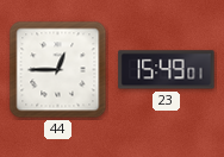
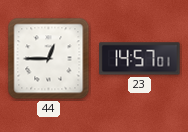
23: 15:49 -> 14:57 (140, 59)
